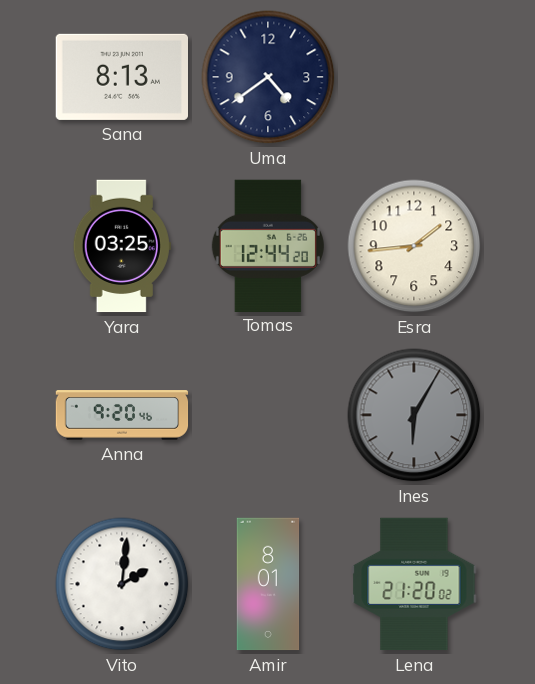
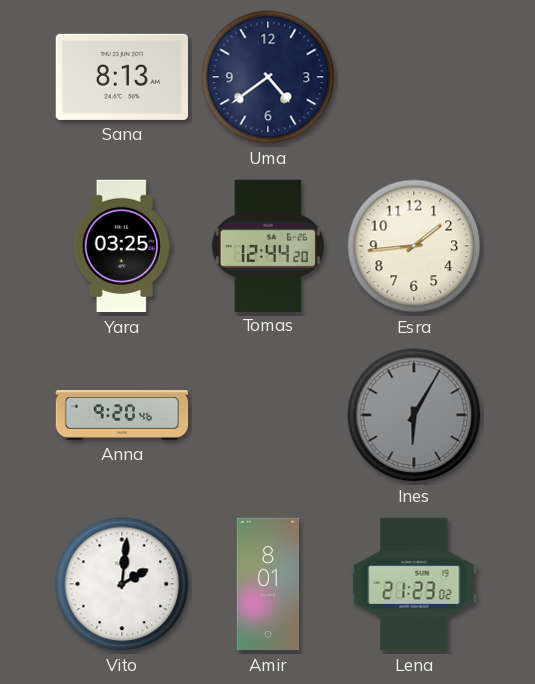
Lena: 21:20 -> 21:23 (414, 584)
